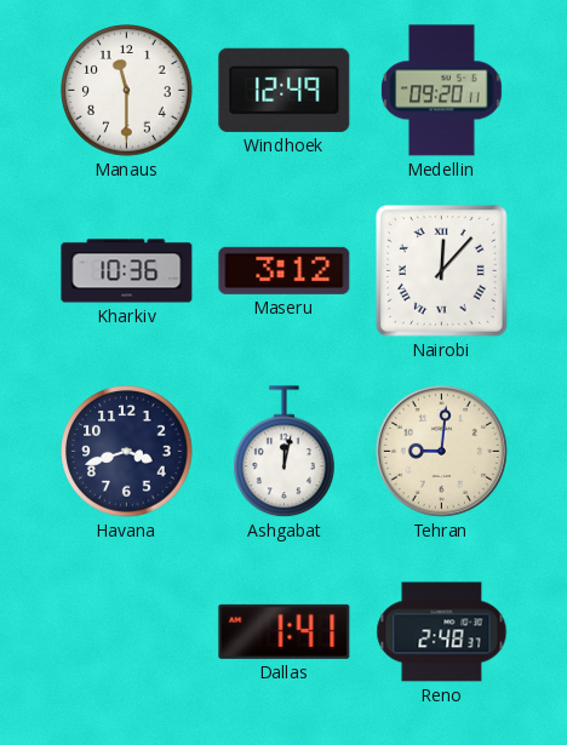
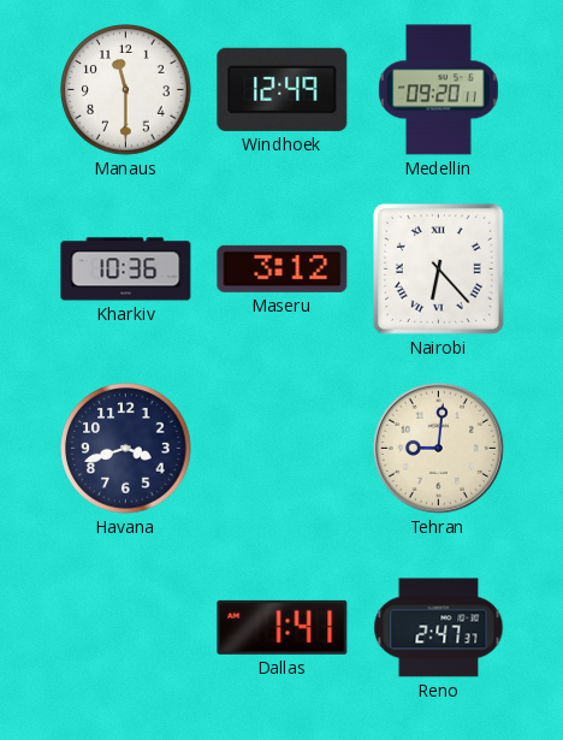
Nairobi: 12:07 -> 6:23 (438, 268)
Ashgabat: 12:02 -> none (285, 452)
Reno: 2:48 -> 2:47 (439, 628)
